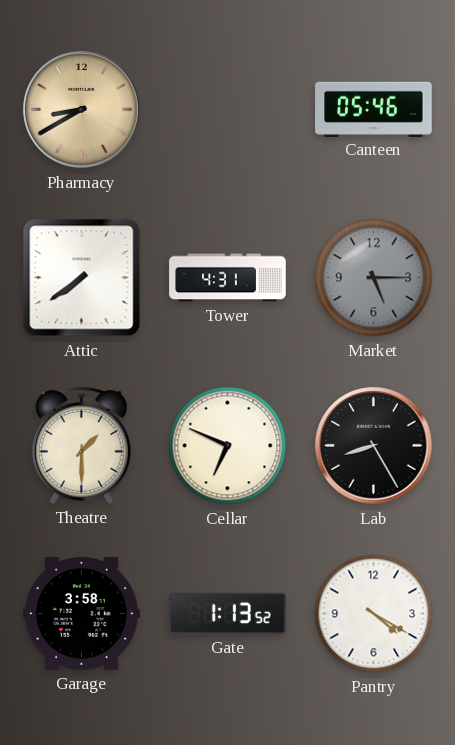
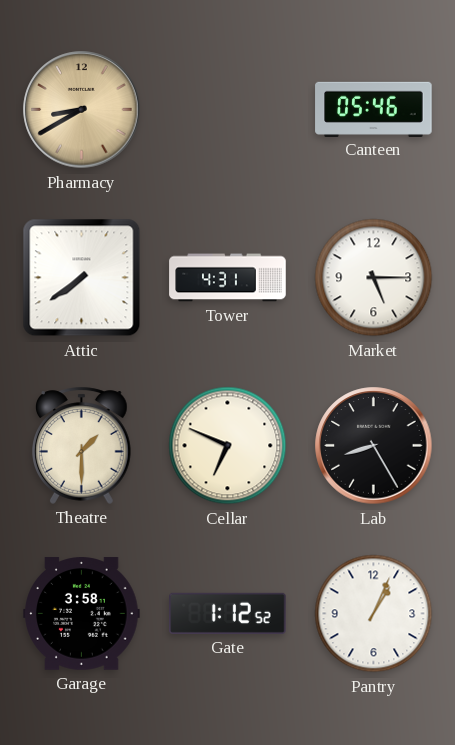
Market dial: grey -> white (374, 278)
Gate: 1:13 -> 1:12 (228, 613)
Pantry: 4:20 -> 1:04 (374, 614)
